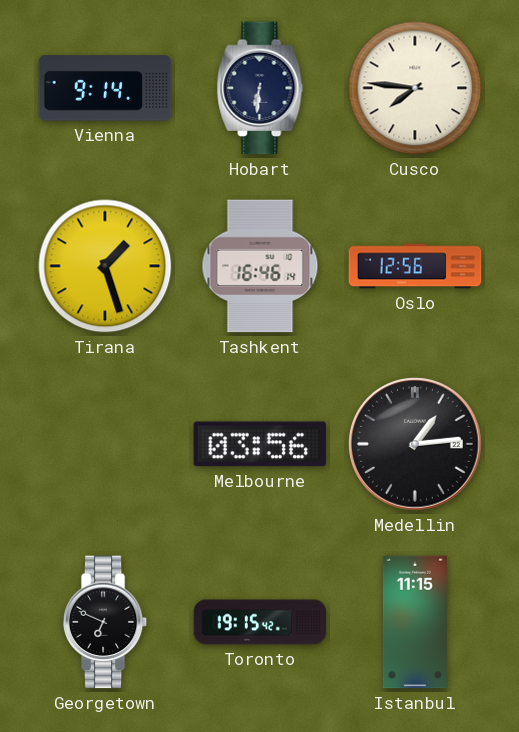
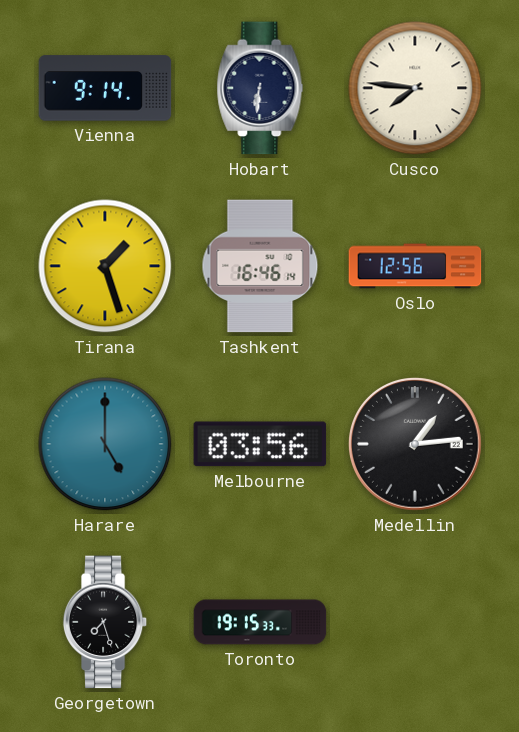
Harare: none -> 5:00 (105, 444)
Georgetown: 6:49 -> 7:27 (105, 622)
Toronto: 19:15:42 -> 19:15:33 (260, 622)
Istanbul: 11:15 -> none (415, 622)
